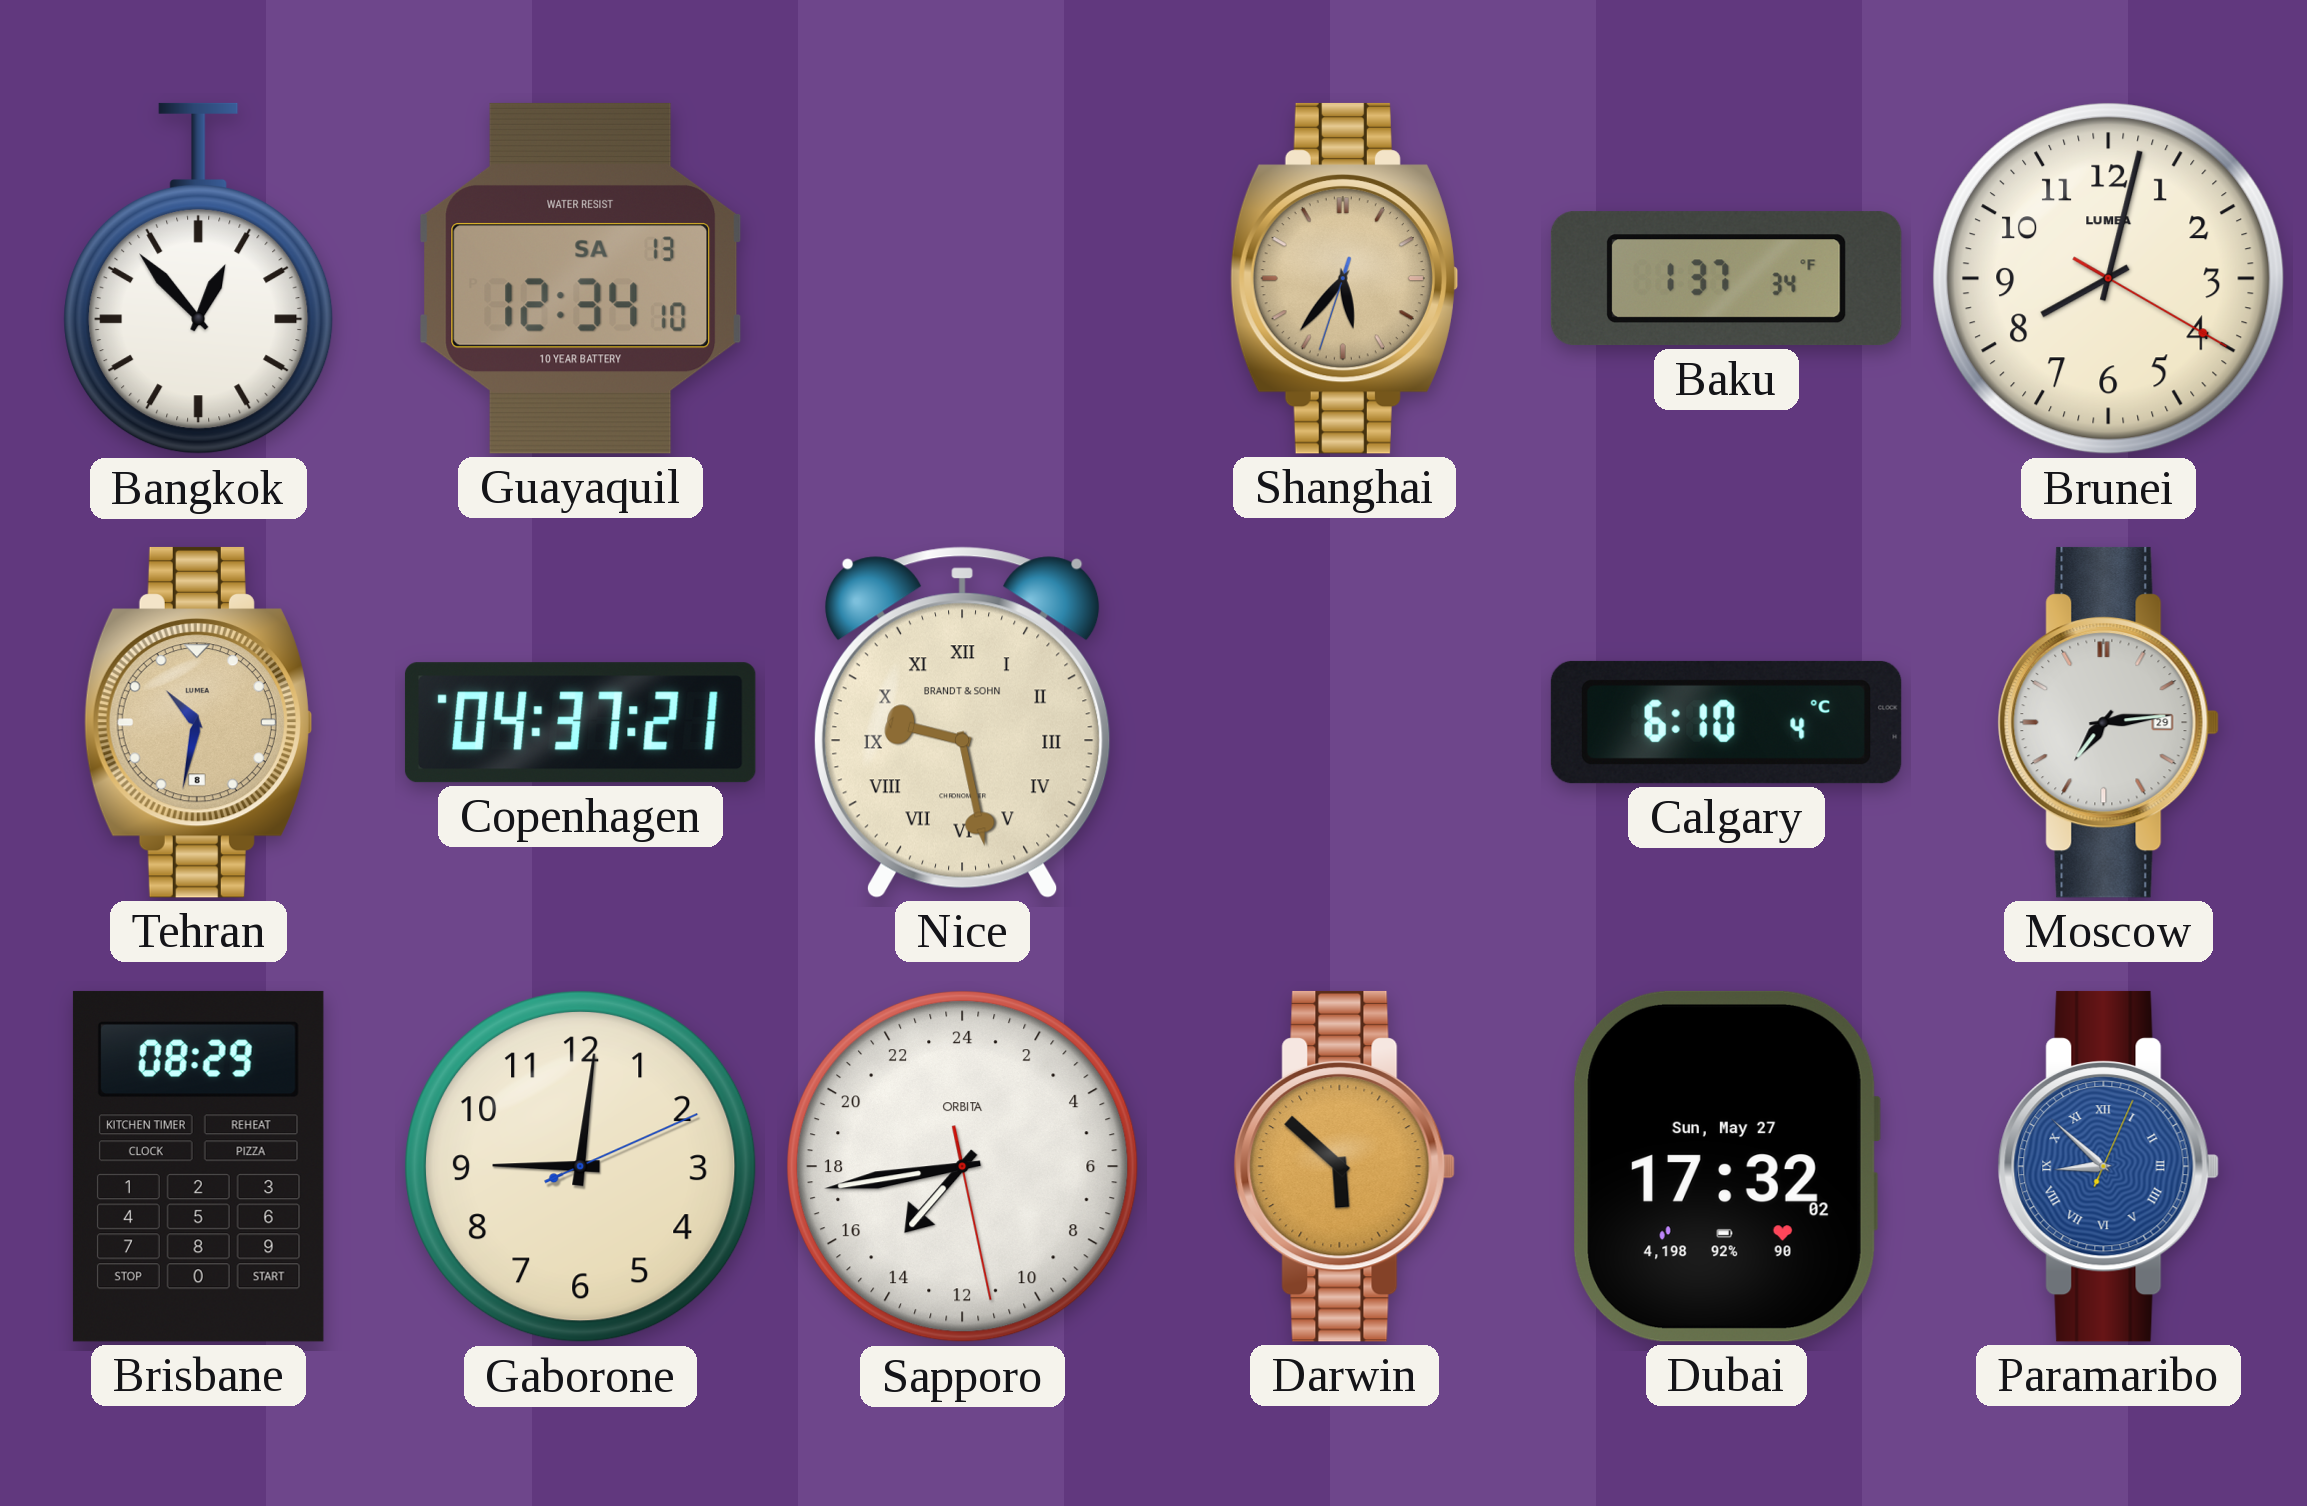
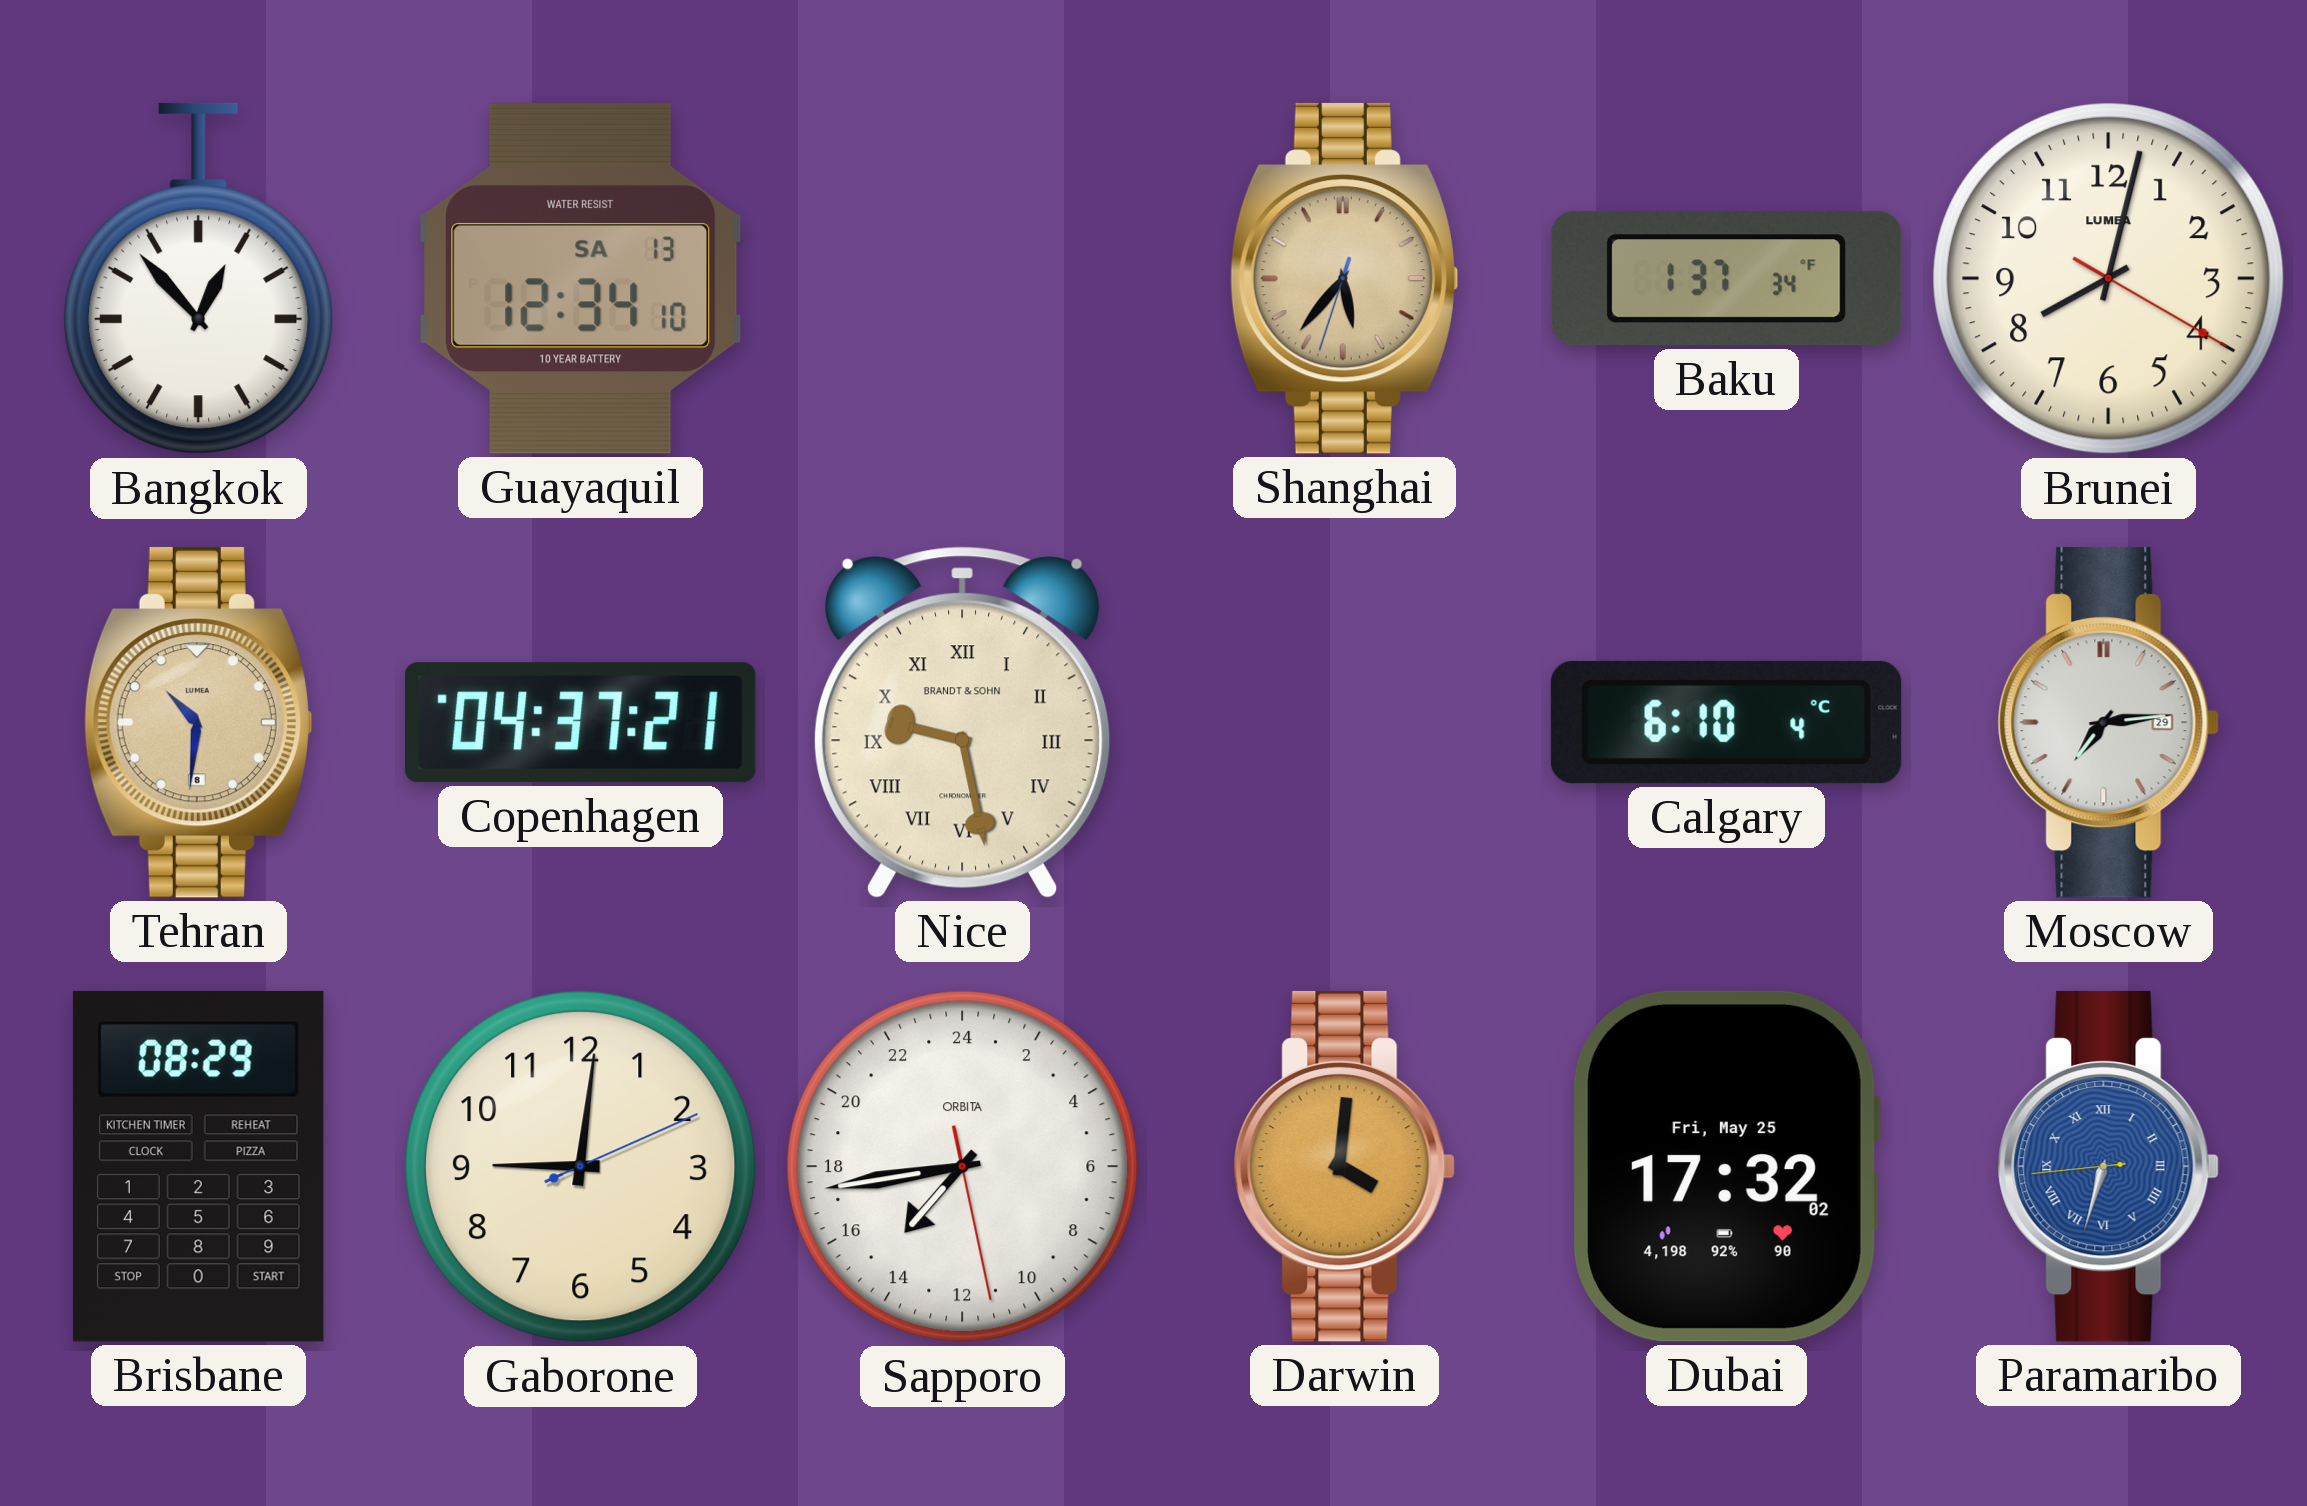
Tehran: 10:32 -> 10:31 (198, 722)
Darwin: 5:52 -> 4:01 (1344, 1166)
Dubai date: Sun, May 27 -> Fri, May 25 (1726, 1166)
Paramaribo: 8:52 -> 6:32 (2108, 1166)
